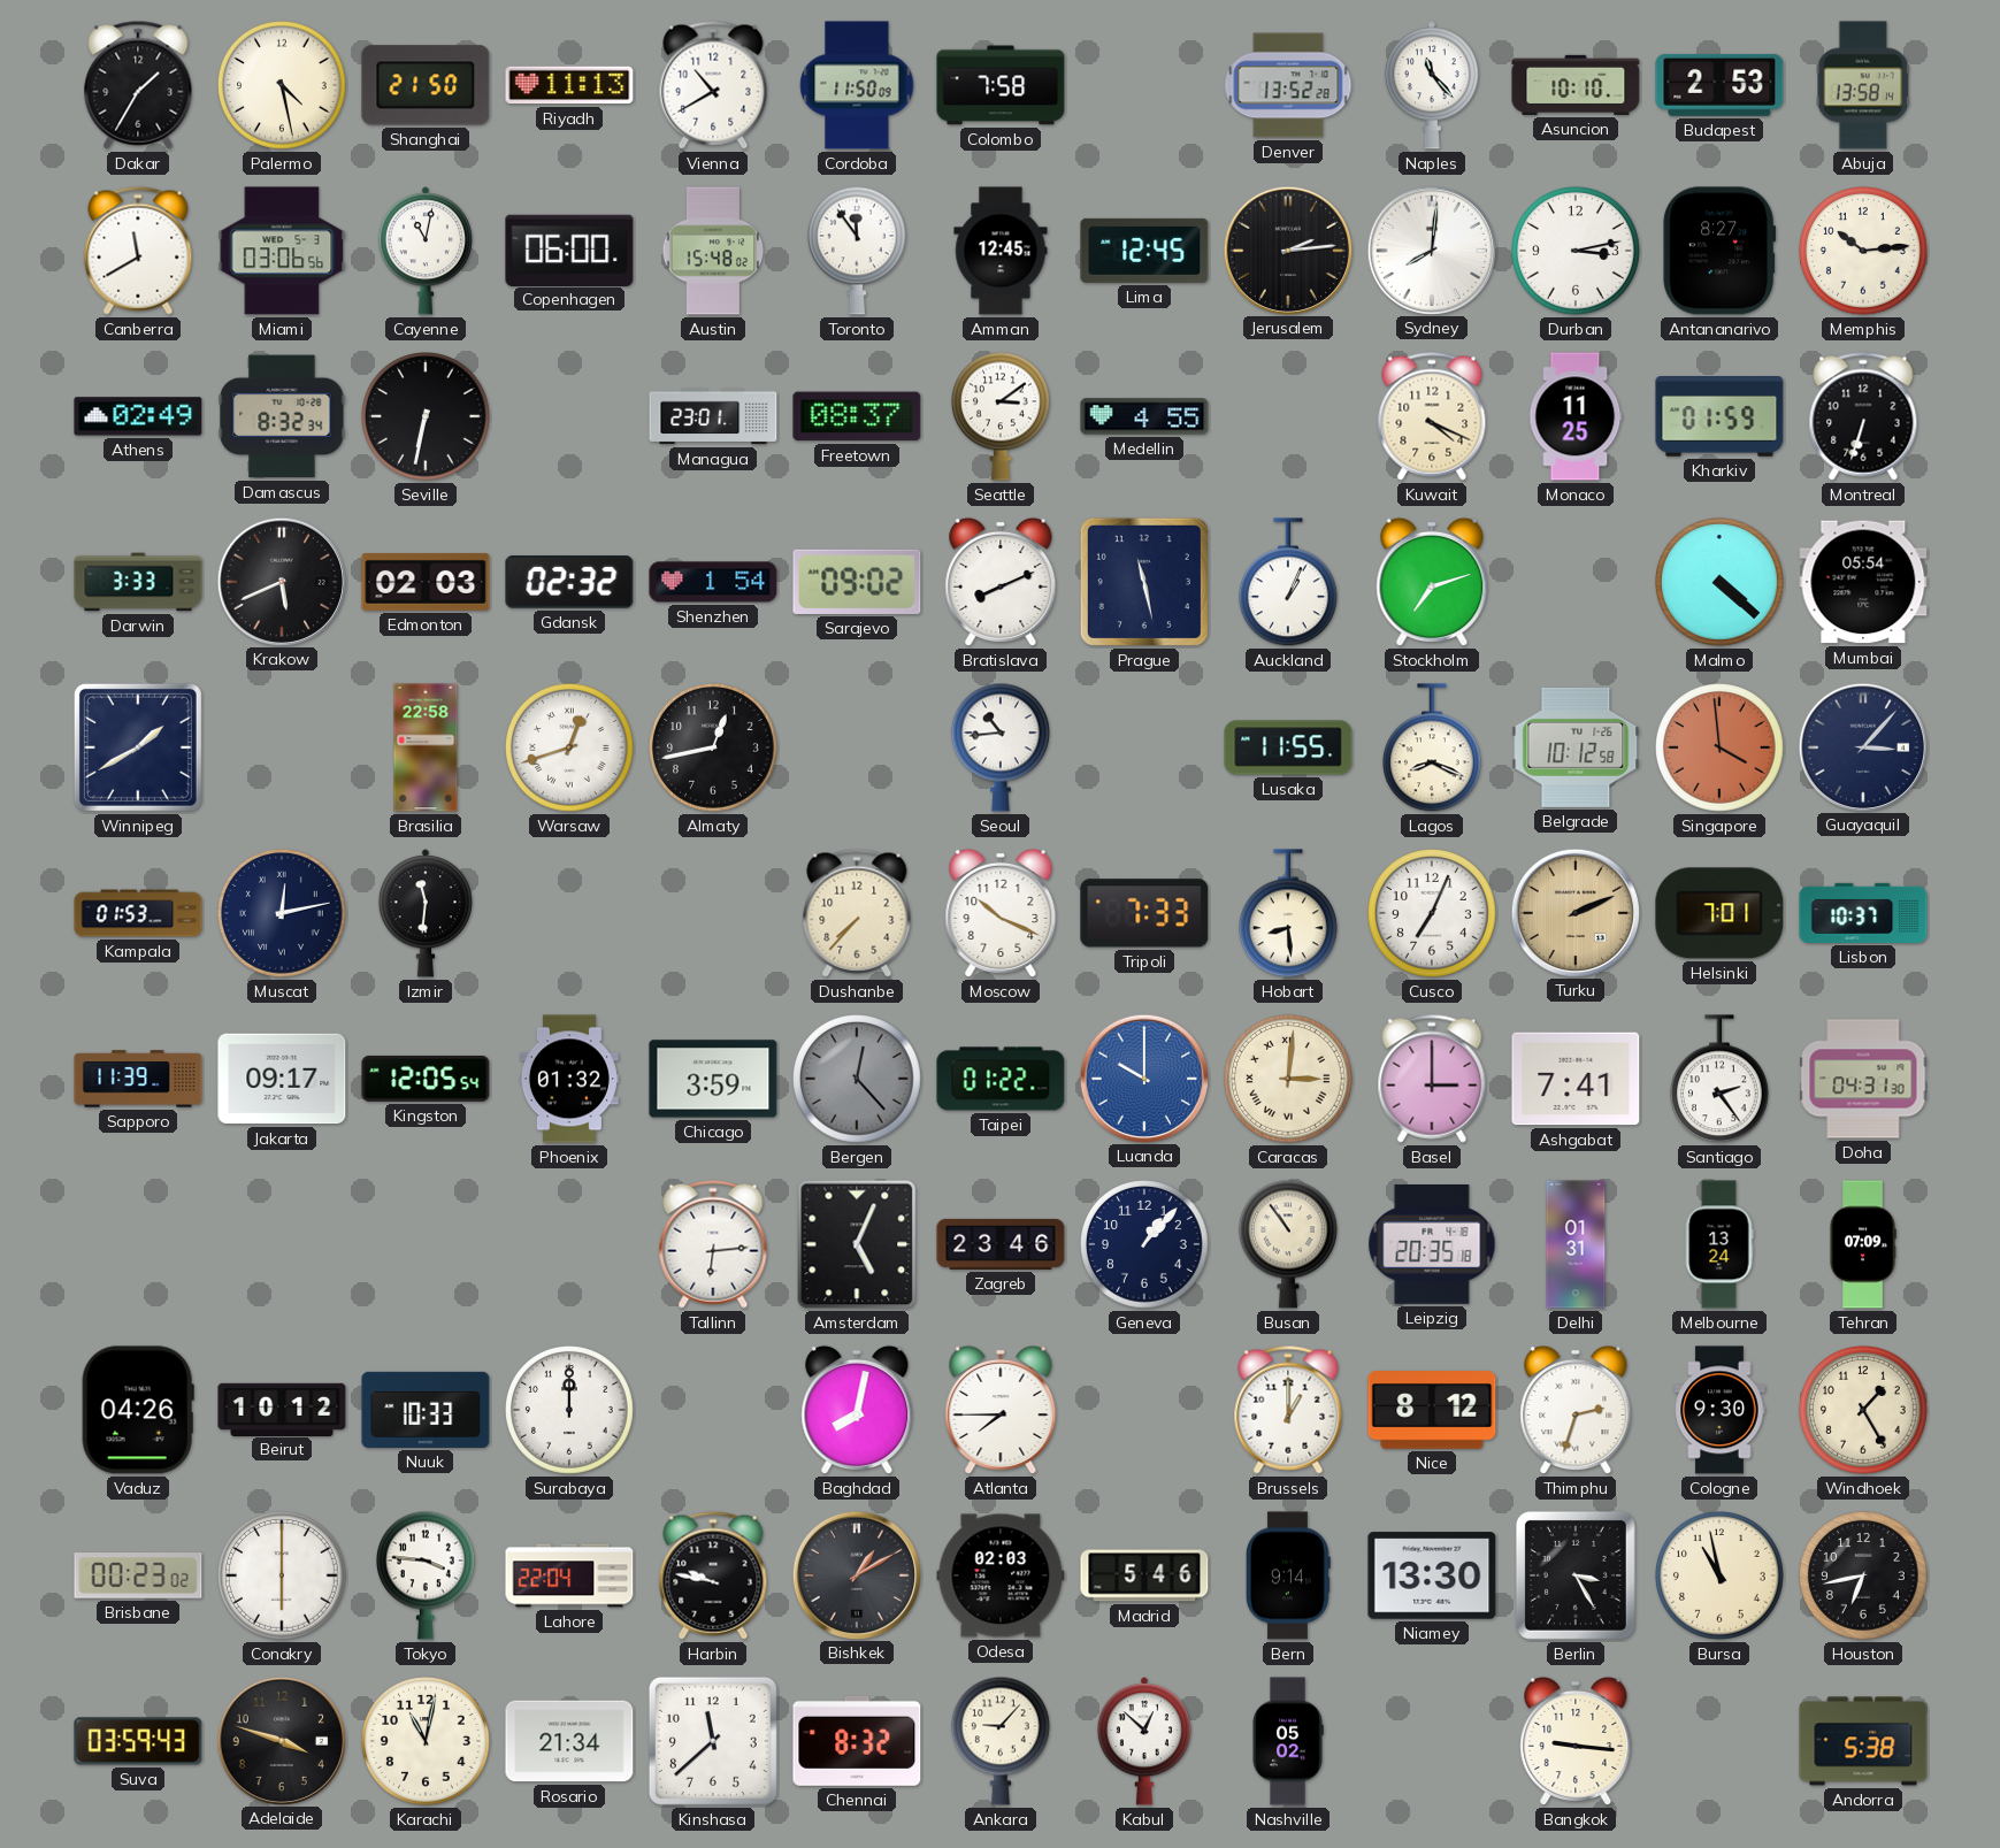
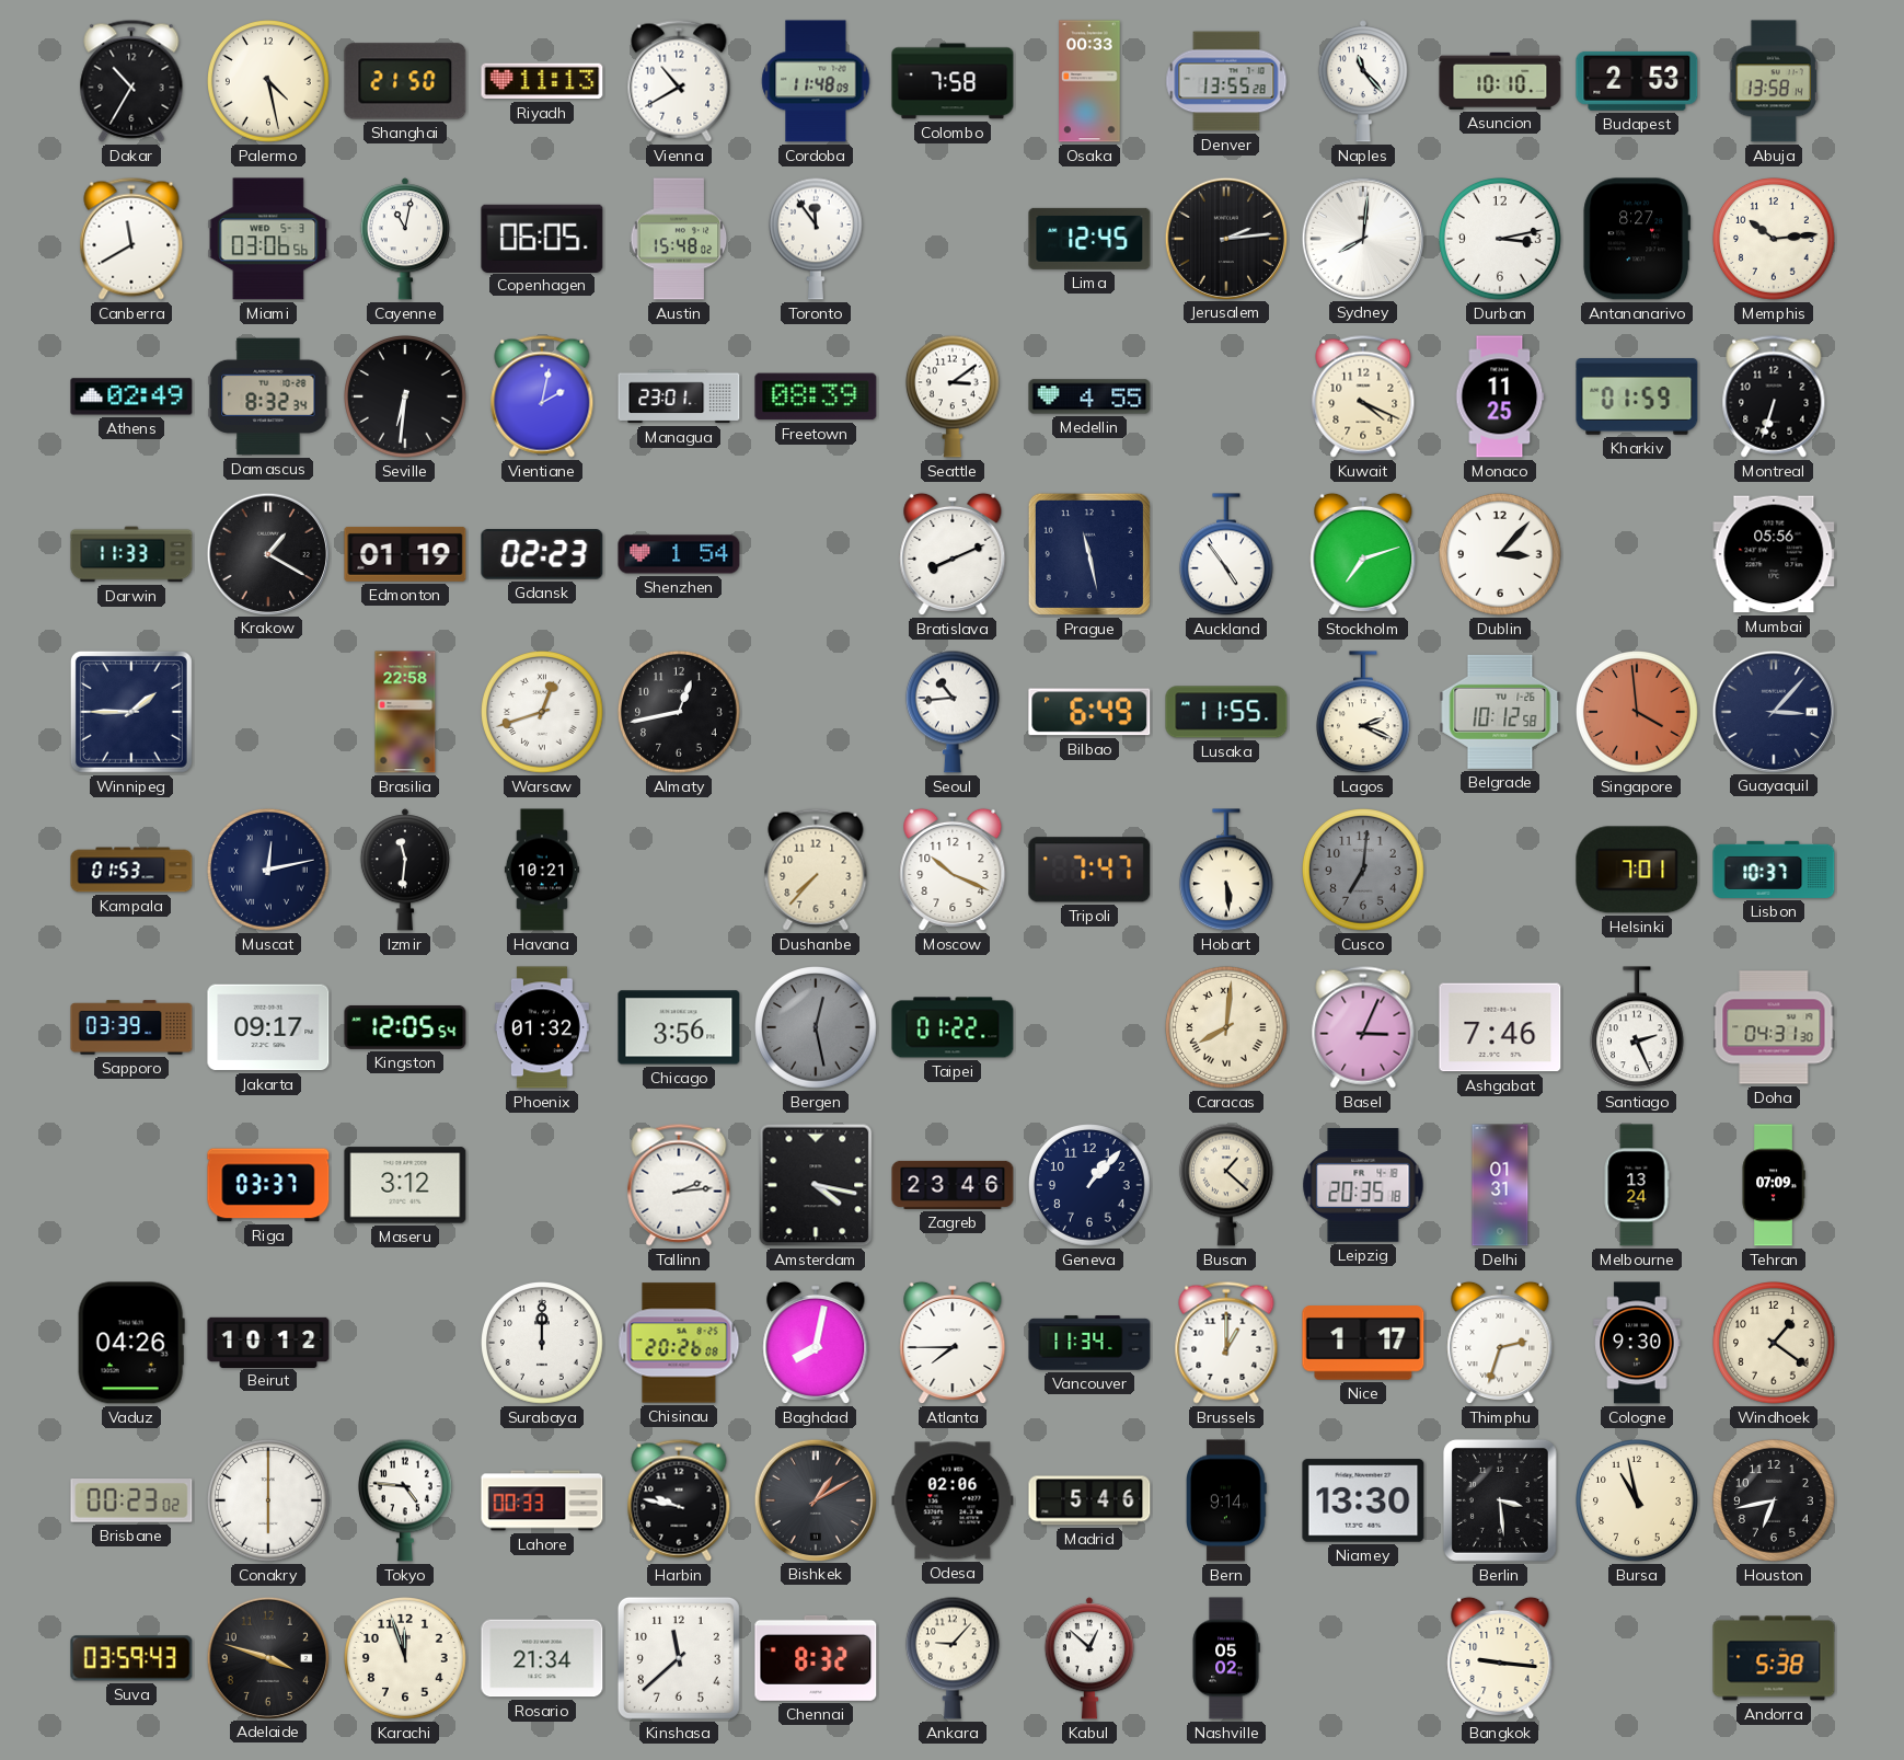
Dakar: 1:35 -> 10:35 (131, 81)
Cordoba: 11:50 -> 11:48 (816, 81)
Osaka: none -> 00:33 (1089, 81)
Denver: 13:52 -> 13:55 (1226, 81)
Copenhagen: 06:00 -> 06:05 (542, 238)
Amman: 12:45 -> none (1001, 251)
Seville: 6:32 -> 6:31 (406, 398)
Vientiane: none -> 2:02 (542, 396)
Freetown: 08:37 -> 08:39 (816, 396)
Darwin: 3:33 -> 11:33 (131, 554)
Krakow: 5:41 -> 1:20 (267, 553)
Edmonton: 02:03 -> 01:19 (405, 554)
Gdansk: 02:32 -> 02:23 (542, 554)
Sarajevo: 09:02 -> none (857, 582)
Auckland: 1:04 -> 4:54 (1226, 555)
Dublin: none -> 3:07 (1501, 555)
Malmo: 4:22 -> none (1721, 583)
Mumbai: 05:54 -> 05:56 (1774, 554)
Winnipeg: 1:40 -> 1:45 (131, 712)
Bilbao: none -> 6:49 (1089, 712)
Lagos: 8:19 -> 2:19 (1363, 713)
Havana: none -> 10:21 (542, 870)
Tripoli: 7:33 -> 7:47 (1089, 870)
Hobart: 8:29 -> 5:29 (1226, 871)
Cusco: 7:04 -> 7:01 (1364, 871)
Cusco dial: white -> grey (1364, 871)
Turku: 2:11 -> none (1574, 912)
Sapporo: 11:39 -> 03:39 (131, 1027)
Chicago: 3:59 -> 3:56 (679, 1027)
Bergen: 12:23 -> 12:28 (817, 1028)
Luanda: 10:00 -> none (1143, 1078)
Caracas: 3:01 -> 8:01 (1227, 1028)
Basel: 3:00 -> 3:04 (1363, 1027)
Ashgabat: 7:41 -> 7:46 (1500, 1027)
Santiago: 2:24 -> 2:26 (1637, 1028)
Riga: none -> 03:37 (268, 1185)
Maseru: none -> 3:12 (405, 1185)
Tallinn: 6:14 -> 2:14 (679, 1185)
Amsterdam: 5:04 -> 4:17 (816, 1185)
Busan: 10:54 -> 1:22 (1226, 1185)
Nuuk: 10:33 -> none (426, 1410)
Chisinau: none -> 20:26 (679, 1343)
Vancouver: none -> 11:34 (1089, 1343)
Nice: 8:12 -> 1:17 (1363, 1343)
Windhoek: 1:25 -> 1:21 (1775, 1344)
Tokyo: 3:46 -> 4:46 (405, 1500)
Lahore: 22:04 -> 00:33 (542, 1500)
Odesa: 02:03 -> 02:06 (953, 1500)
Berlin: 3:25 -> 3:29 (1500, 1500)
Karachi: 11:02 -> 11:57 (406, 1659)
